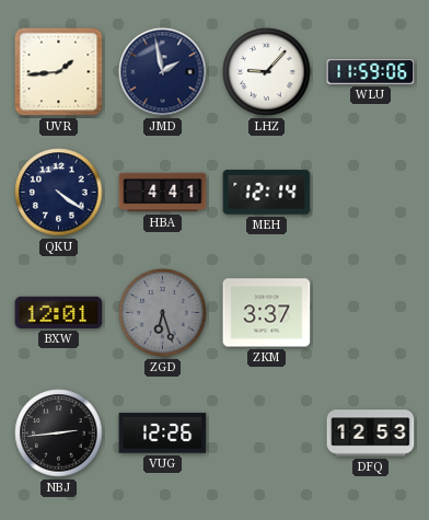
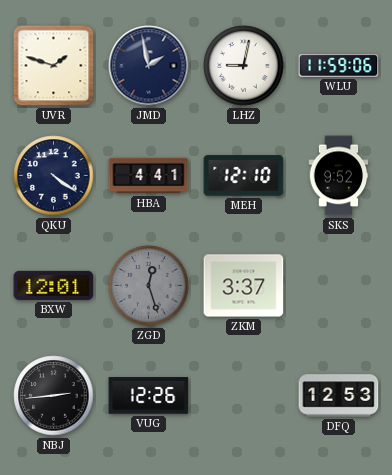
UVR: 1:44 -> 1:48 (54, 66)
LHZ: 9:07 -> 9:02 (244, 66)
MEH: 12:14 -> 12:10 (244, 176)
SKS: none -> 9:52 (339, 176)
ZGD: 6:27 -> 12:27 (149, 286)
